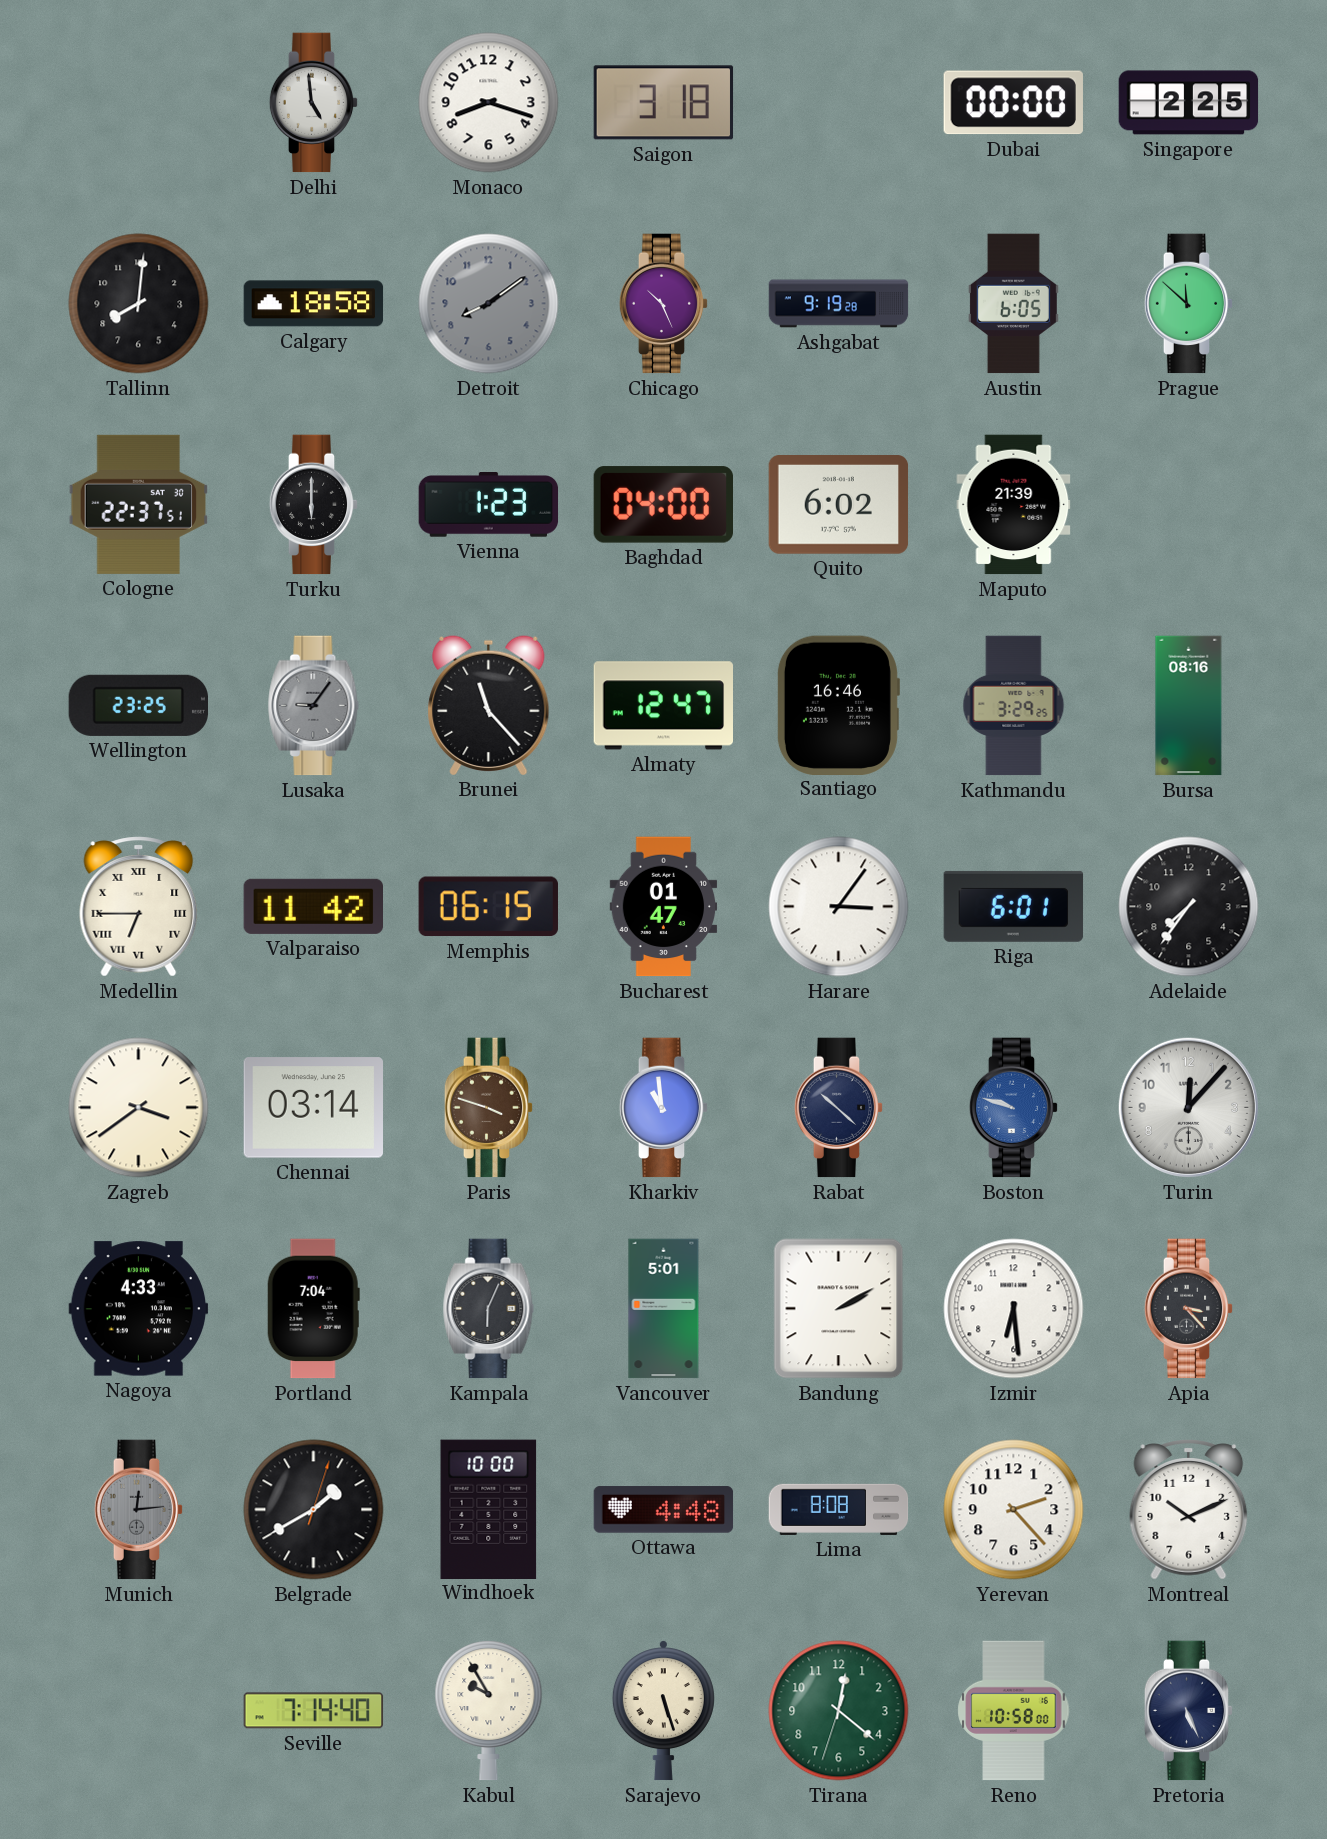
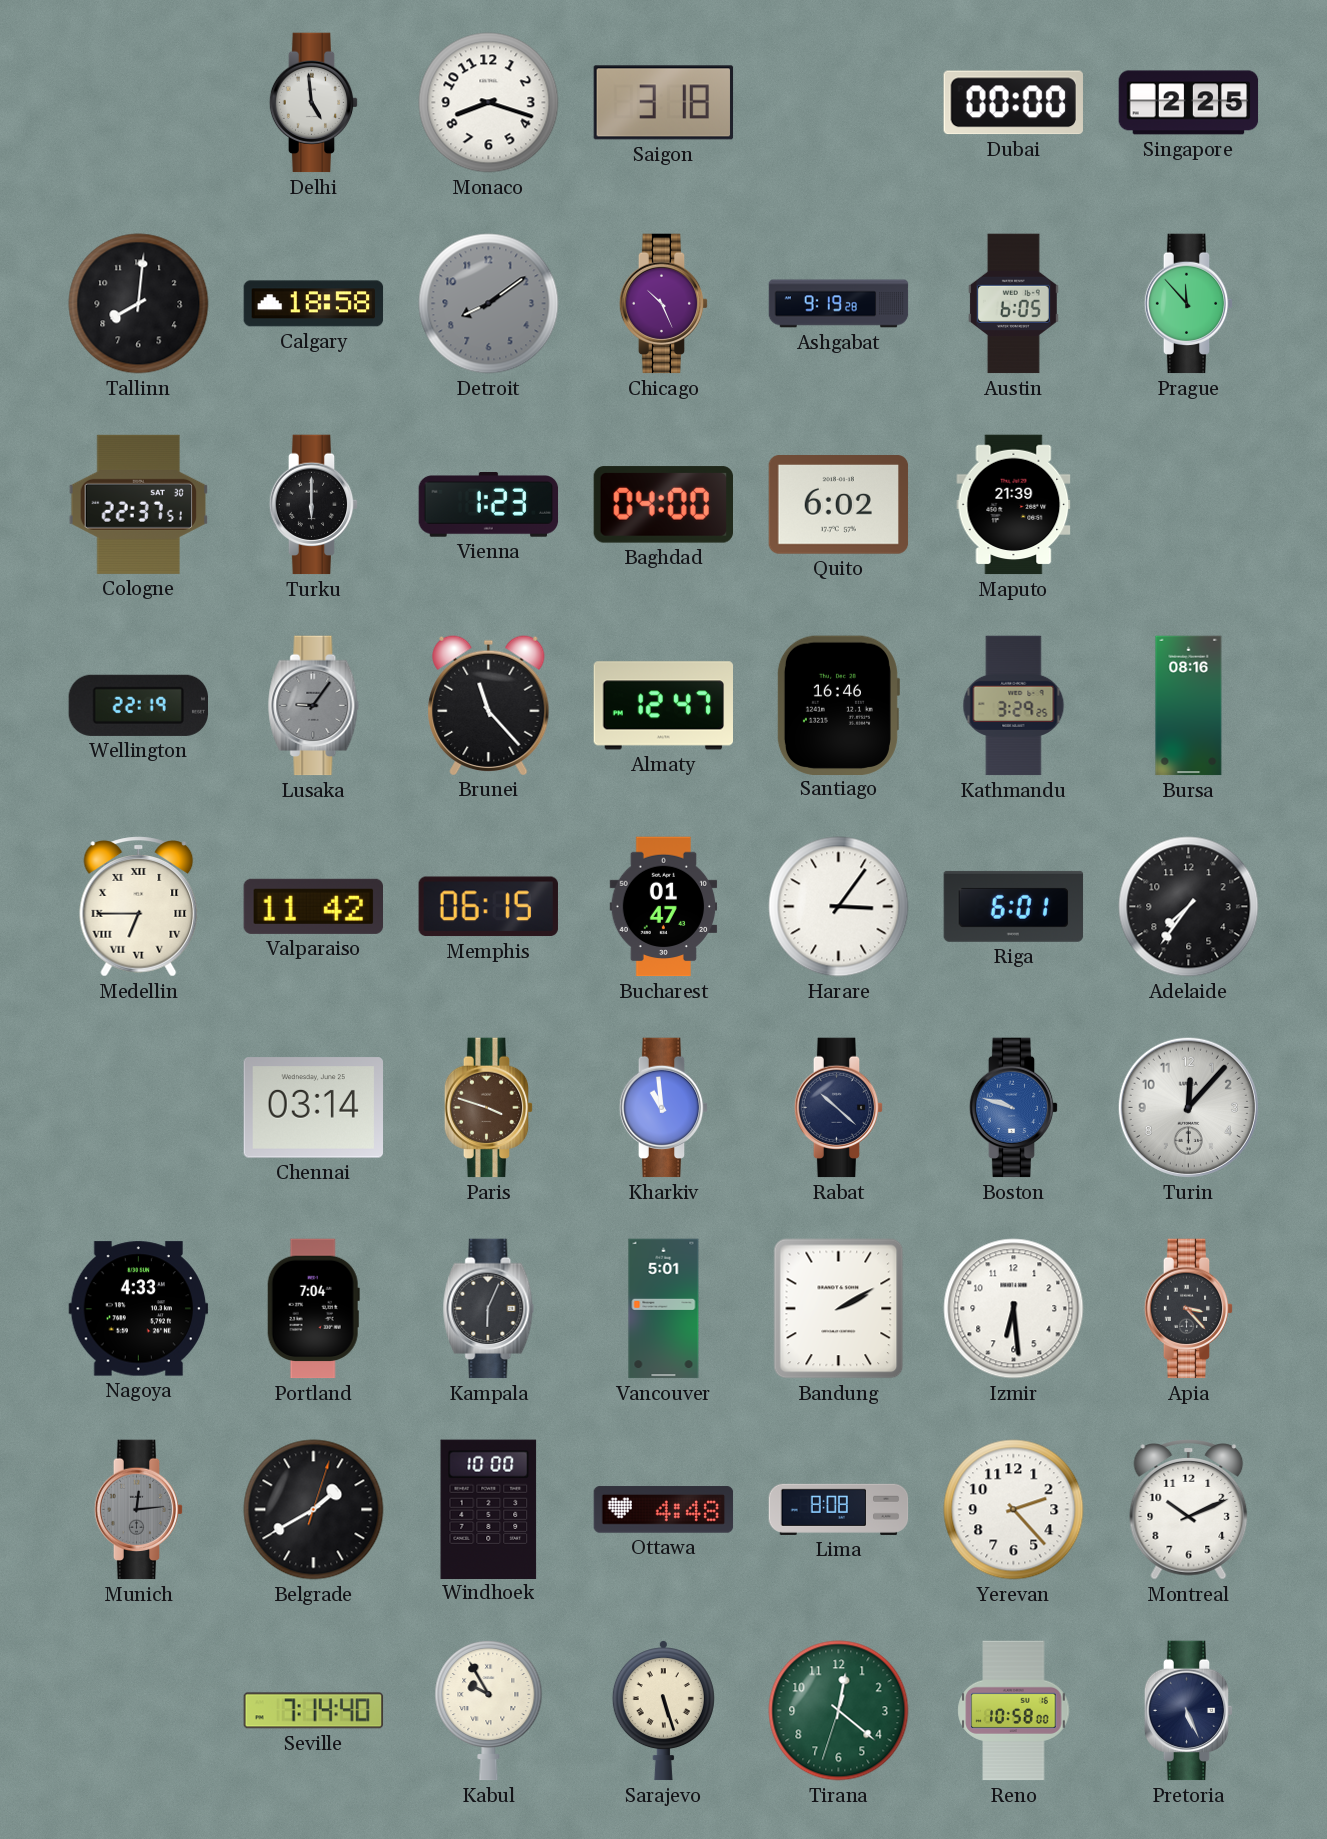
Prague: 11:52 -> 11:53 (1189, 304)
Wellington: 23:25 -> 22:19 (138, 705)
Zagreb: 3:39 -> none (139, 1108)
